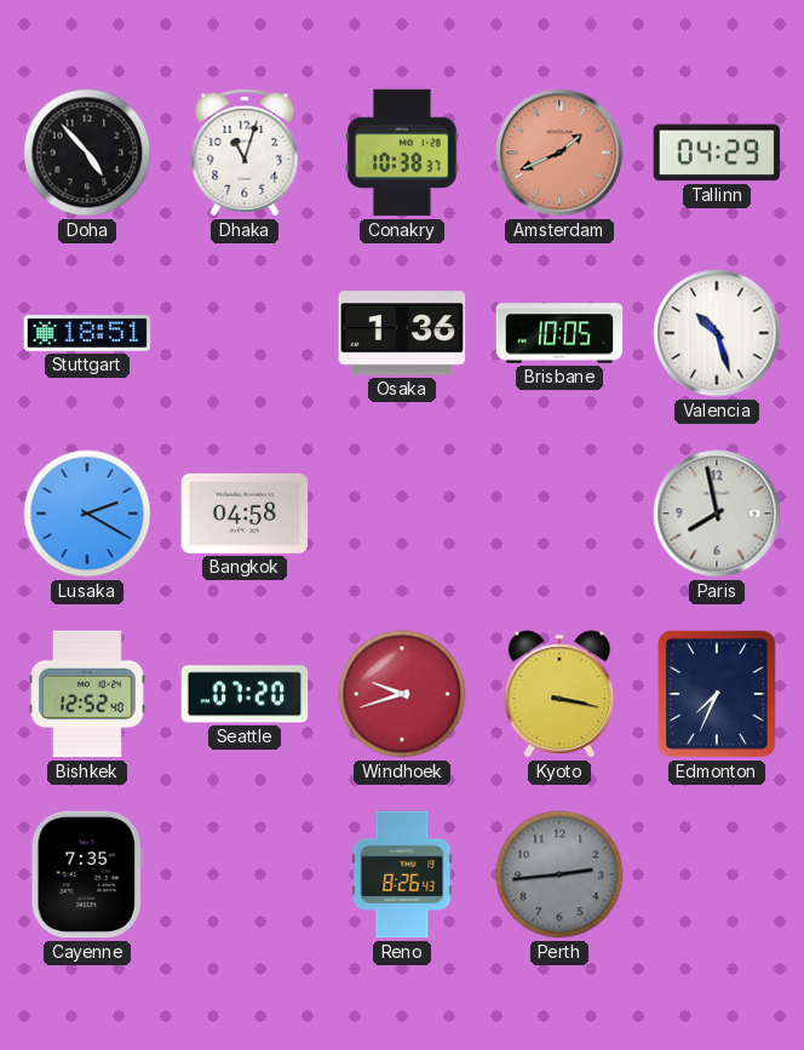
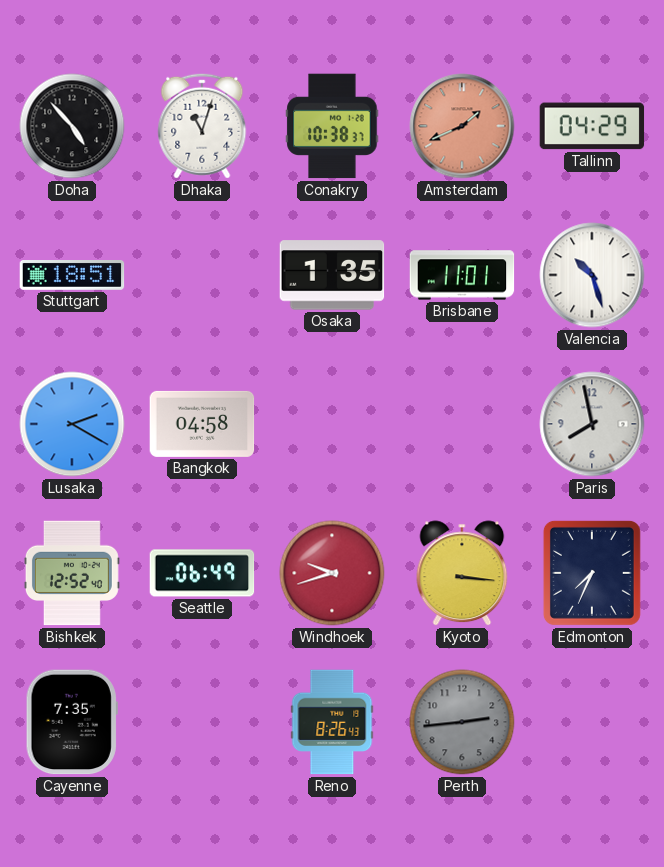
Osaka: 1:36 -> 1:35 (332, 275)
Brisbane: 10:05 -> 11:01 (462, 275)
Seattle: 07:20 -> 06:49 (202, 573)
Kyoto: 3:17 -> 3:16 (462, 573)
